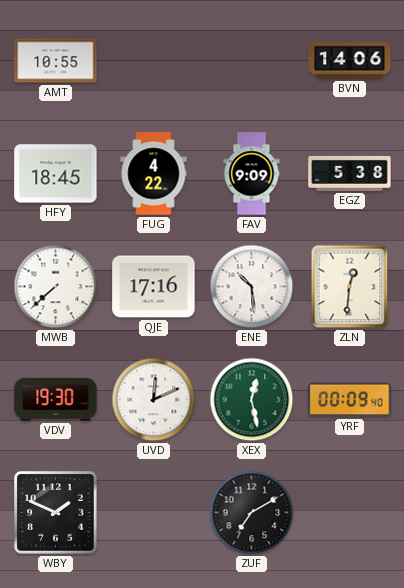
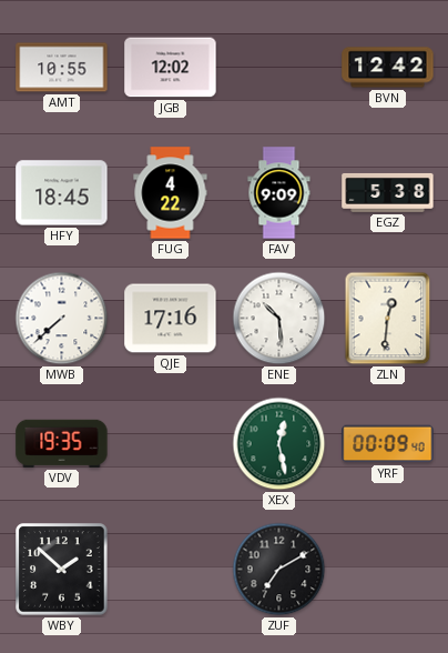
JGB: none -> 12:02 (171, 68)
BVN: 14:06 -> 12:42 (388, 68)
VDV: 19:30 -> 19:35 (62, 443)
UVD: 12:11 -> none (154, 400)
WBY: 1:49 -> 1:52 (62, 570)
